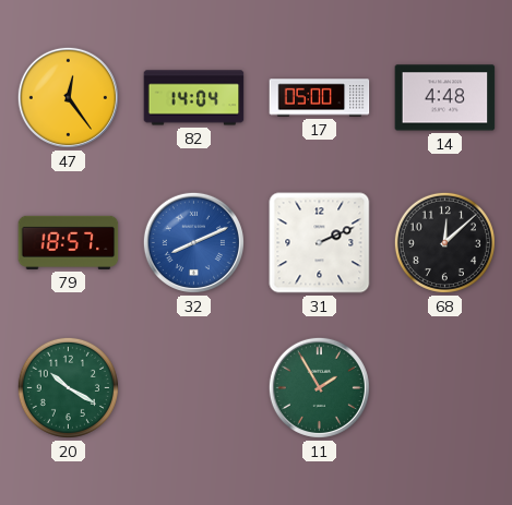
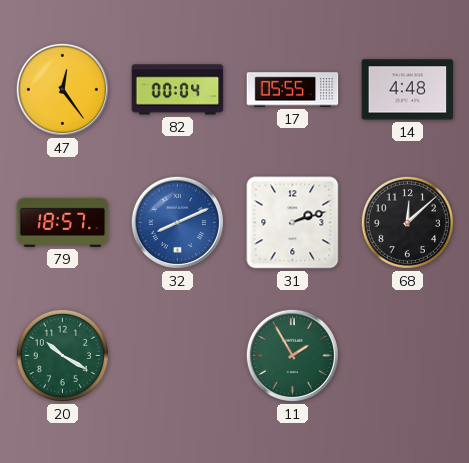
82: 14:04 -> 00:04 (178, 90)
17: 05:00 -> 05:55 (293, 90)
31: 2:11 -> 2:12 (293, 223)
